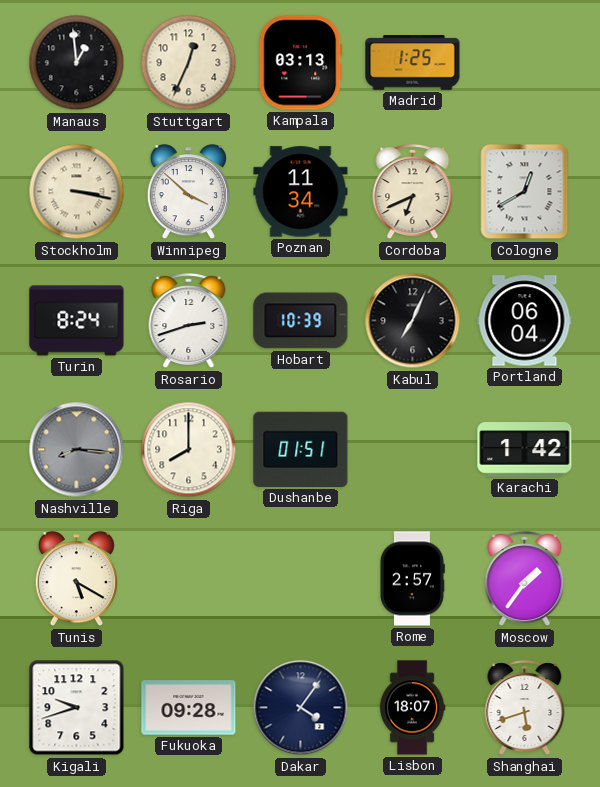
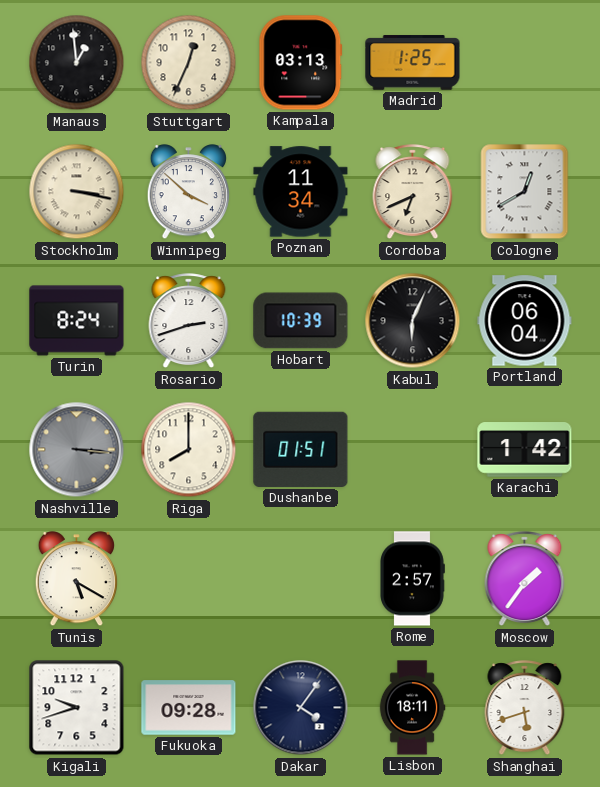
Kabul: 7:04 -> 6:04 (413, 321)
Nashville: 8:16 -> 3:16 (77, 450)
Lisbon: 18:07 -> 18:11 (412, 708)
